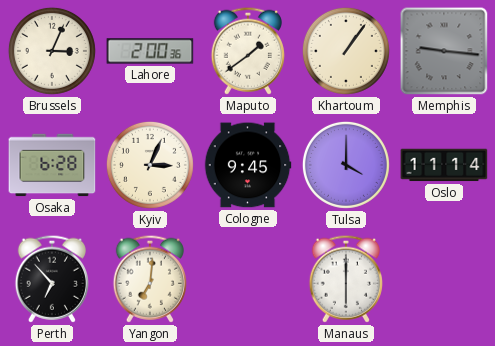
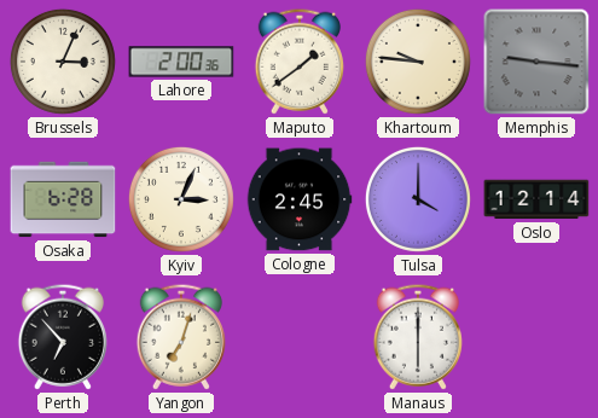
Khartoum: 1:06 -> 9:46 (418, 62)
Cologne: 9:45 -> 2:45 (300, 199)
Oslo: 11:14 -> 12:14 (536, 199)
Yangon: 7:01 -> 7:03 (181, 337)
